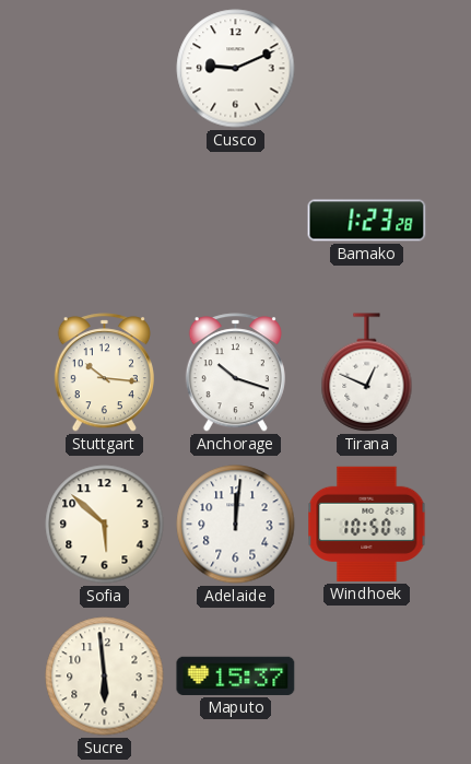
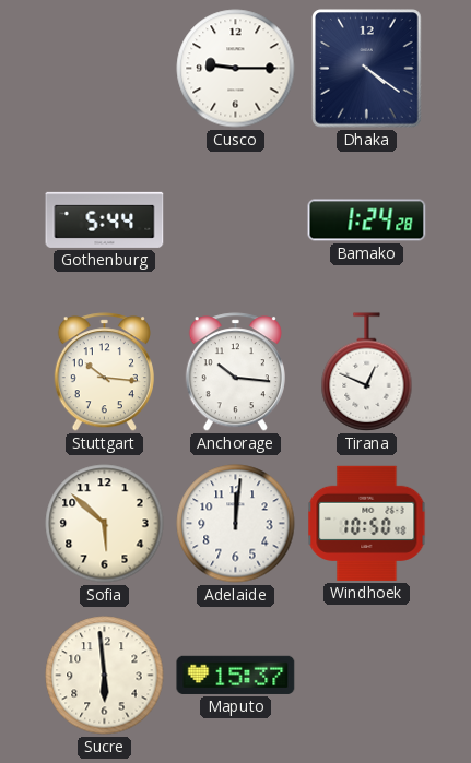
Cusco: 9:11 -> 9:15 (236, 69)
Dhaka: none -> 4:21 (367, 69)
Gothenburg: none -> 5:44 (105, 219)
Bamako: 1:23 -> 1:24 (367, 220)
Anchorage: 10:18 -> 10:16 (235, 372)
